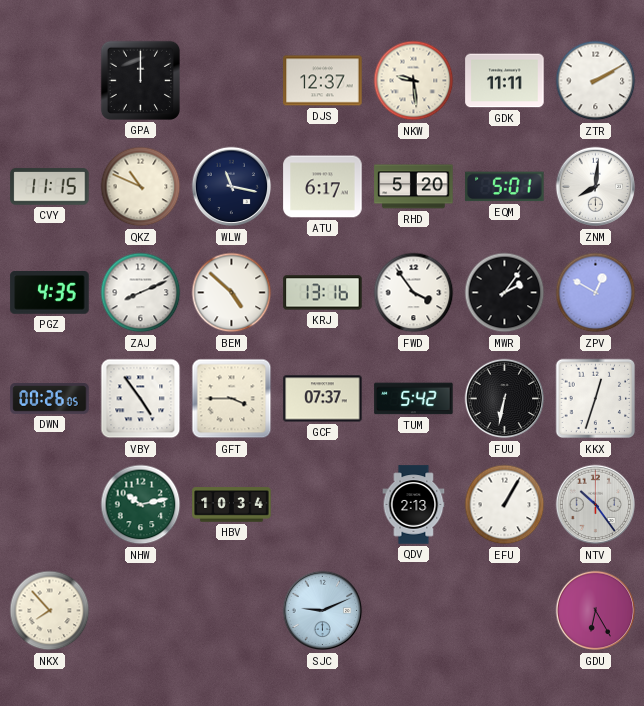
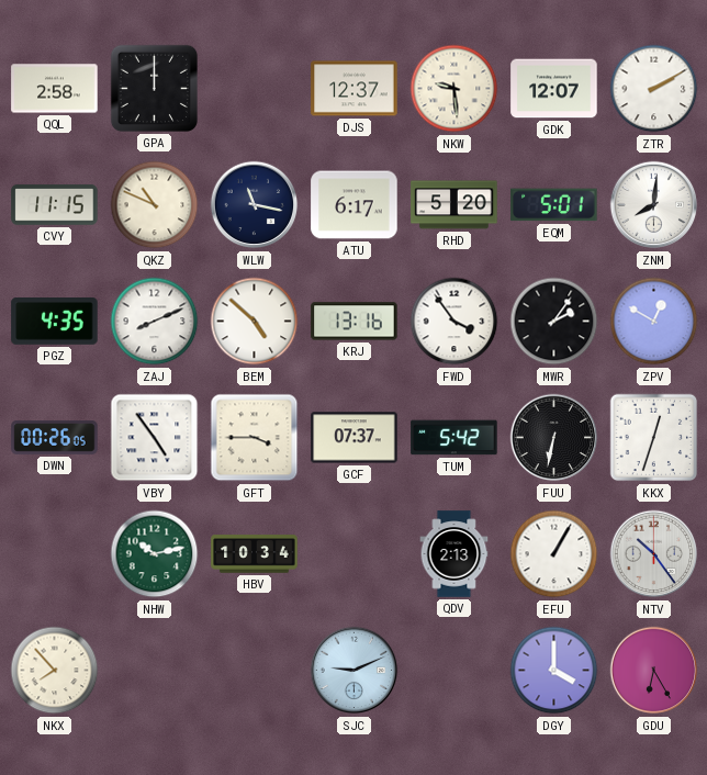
QQL: none -> 2:58 (55, 89)
GDK: 11:11 -> 12:07 (554, 89)
DGY: none -> 4:00 (554, 671)
